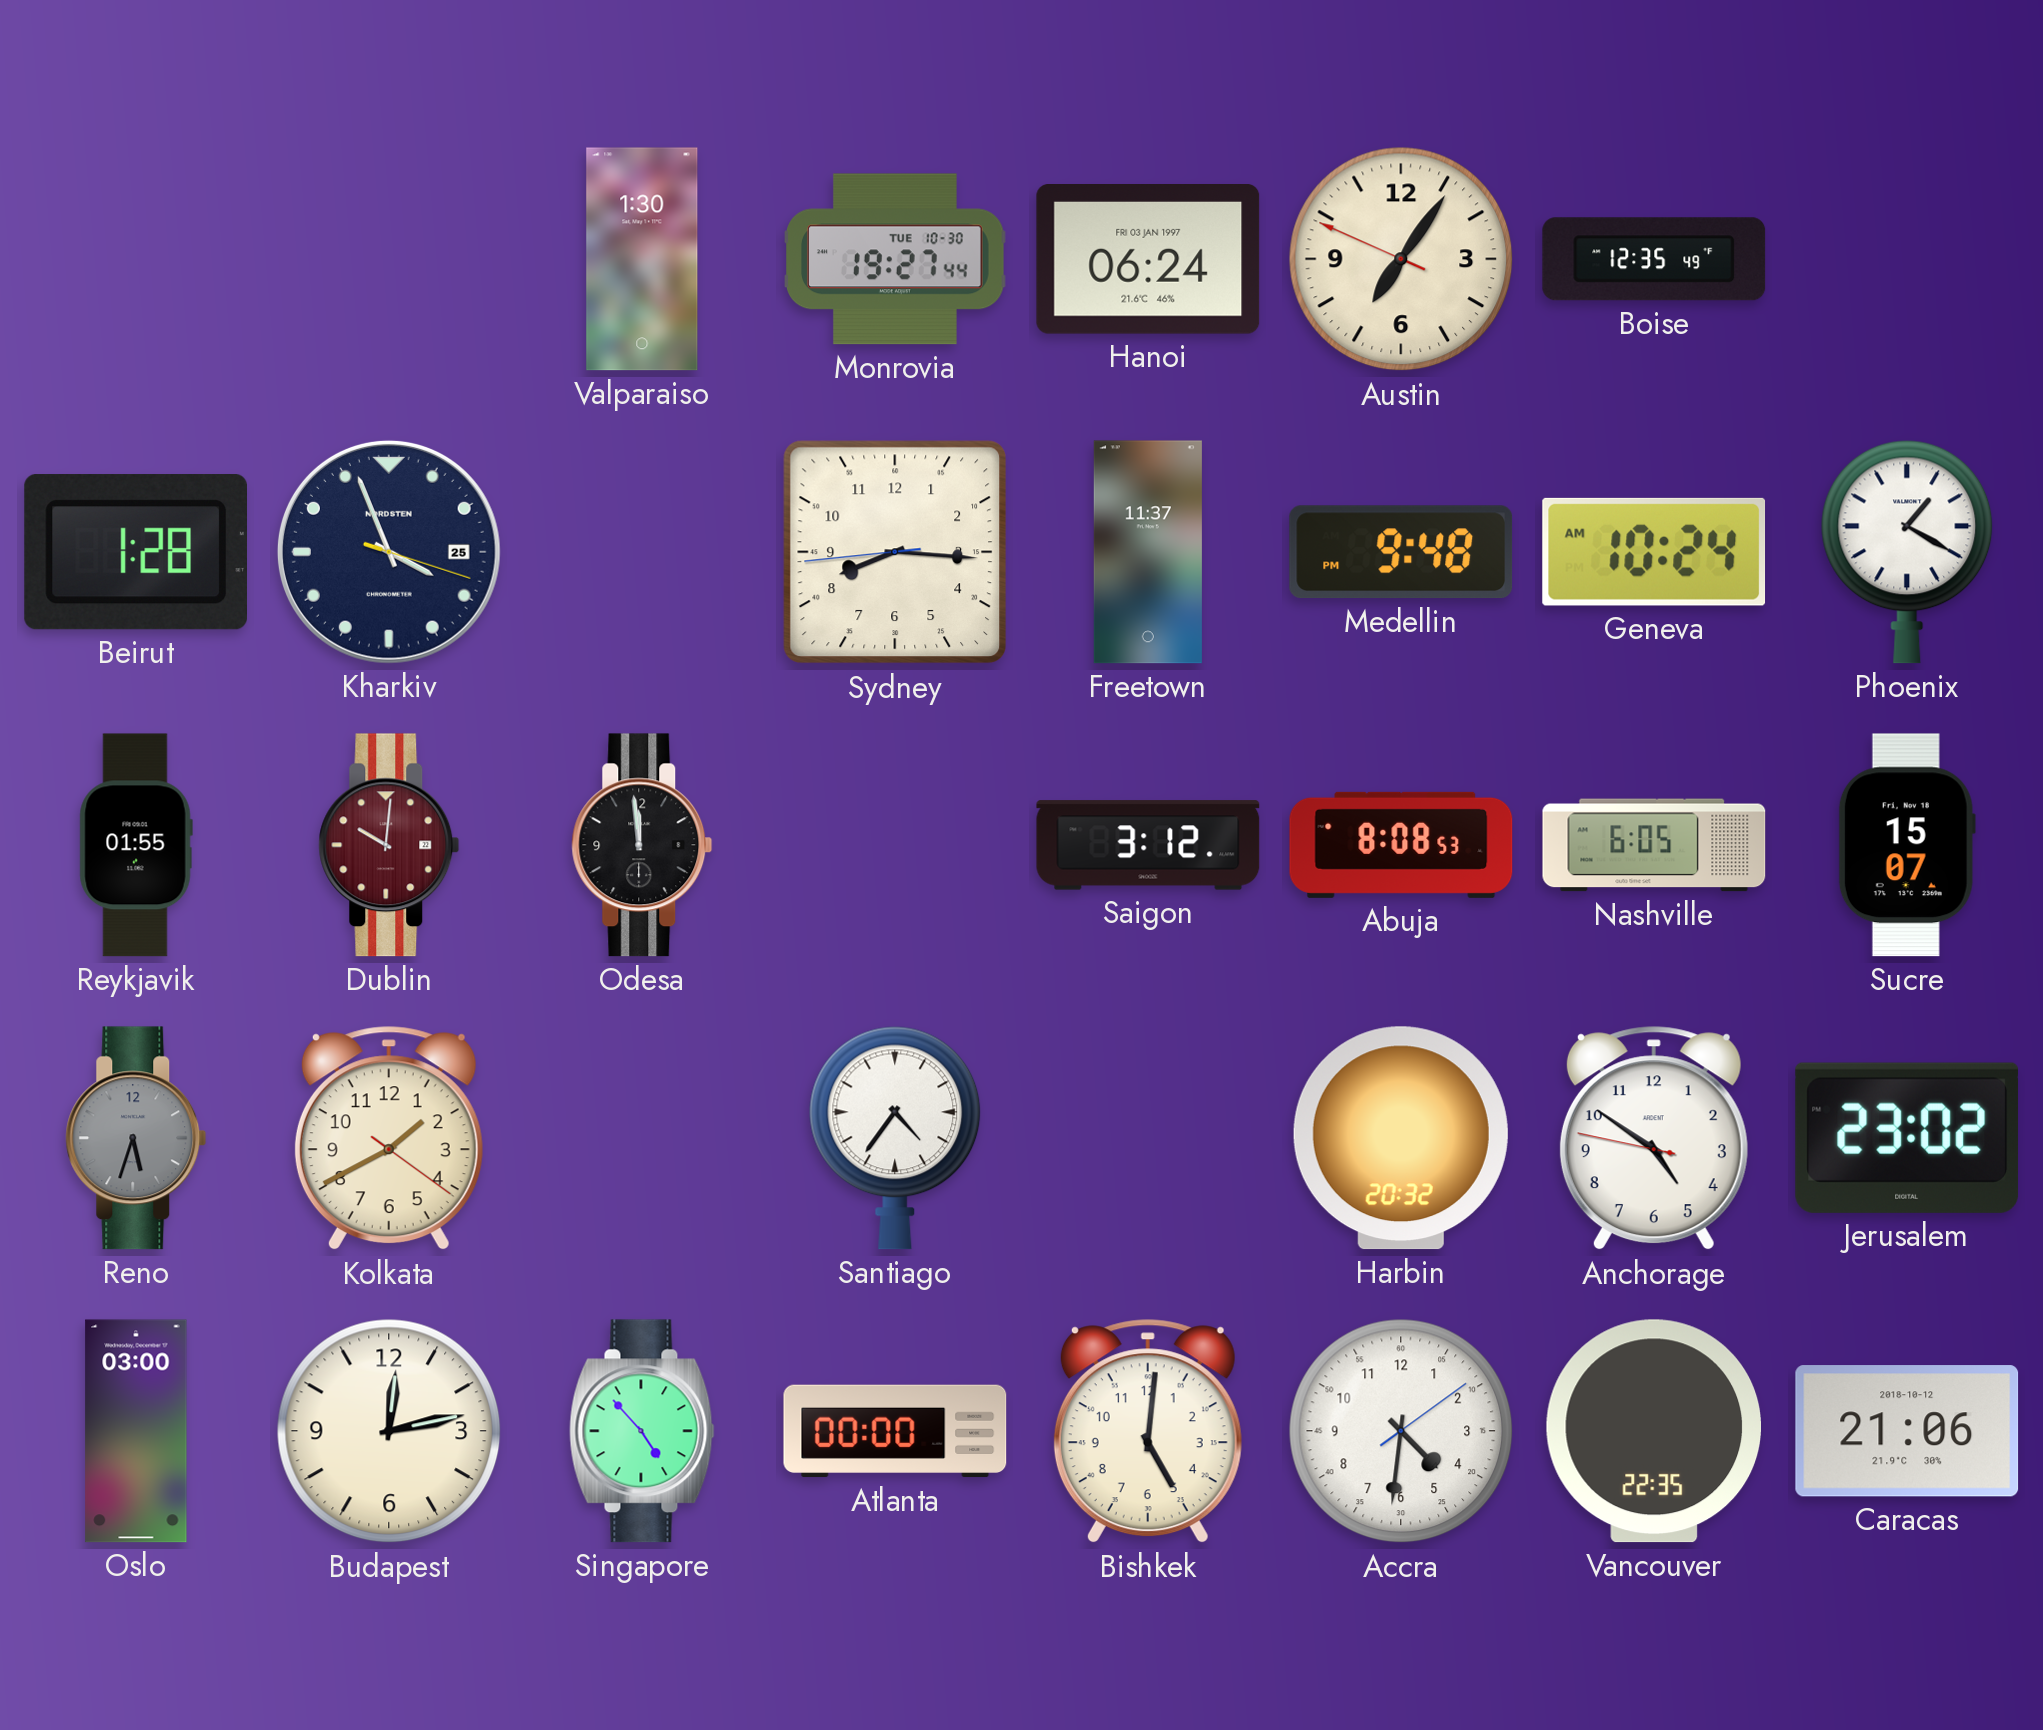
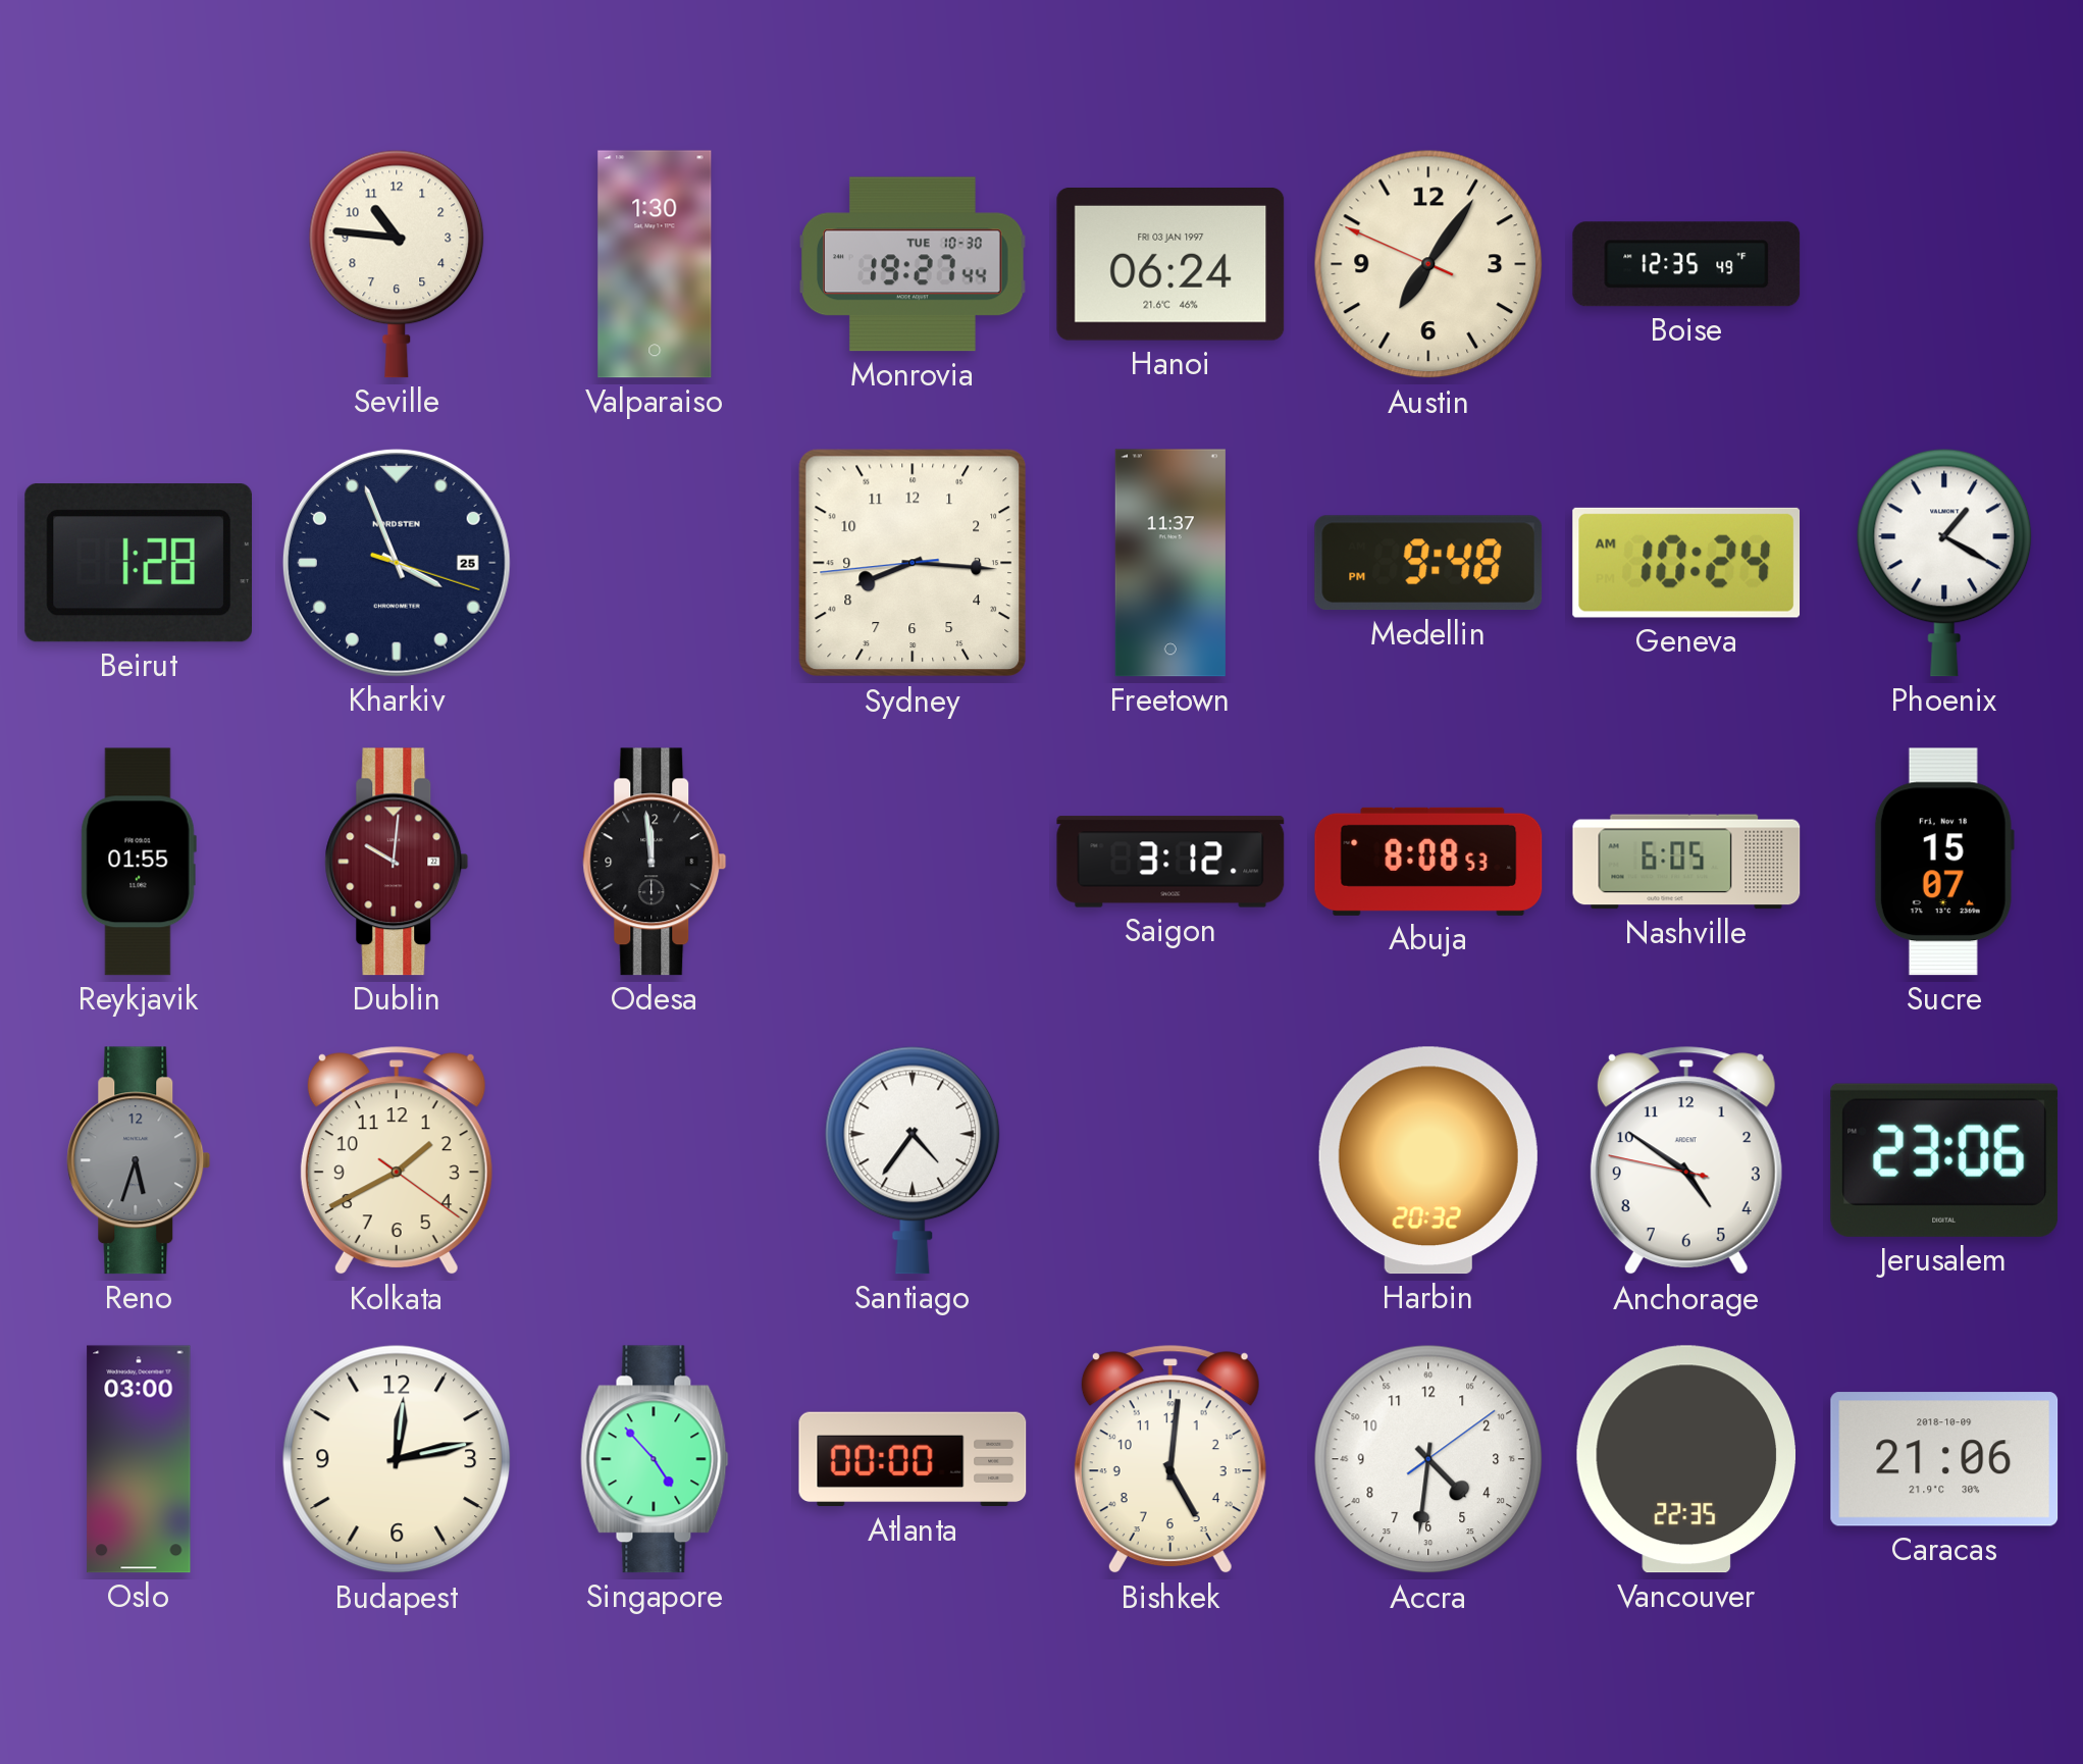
Seville: none -> 10:46 (397, 264)
Jerusalem: 23:02 -> 23:06 (1944, 1160)
Caracas date: 2018-10-12 -> 2018-10-09 (1944, 1459)
